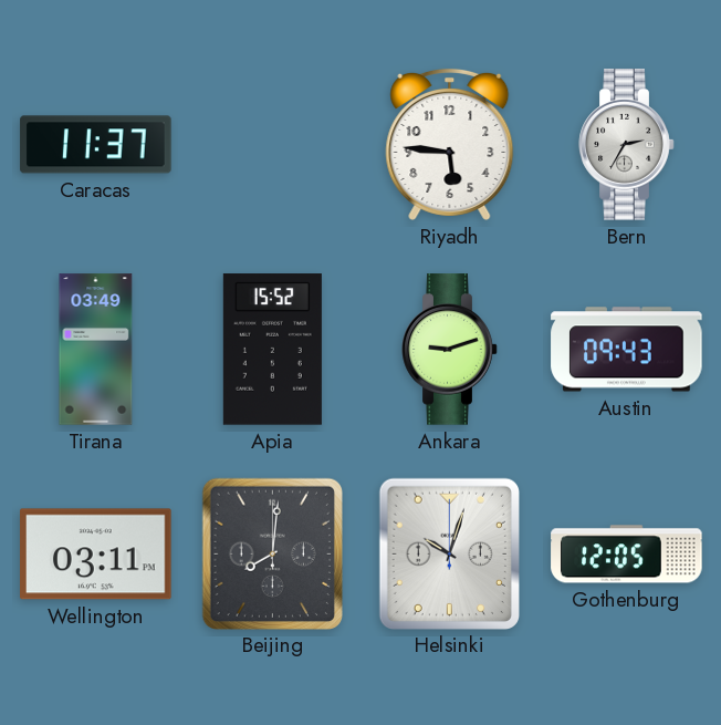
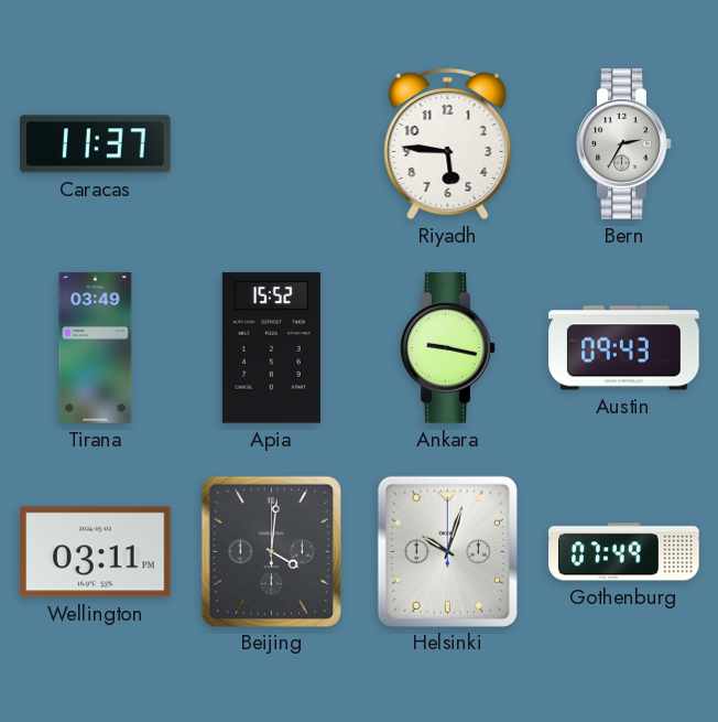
Ankara: 9:12 -> 9:17 (448, 348)
Beijing: 8:01 -> 4:01 (271, 551)
Gothenburg: 12:05 -> 07:49 (624, 552)
